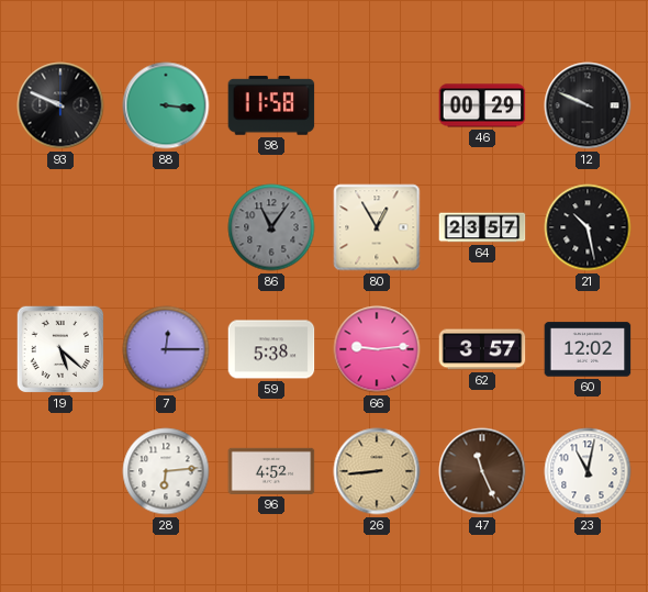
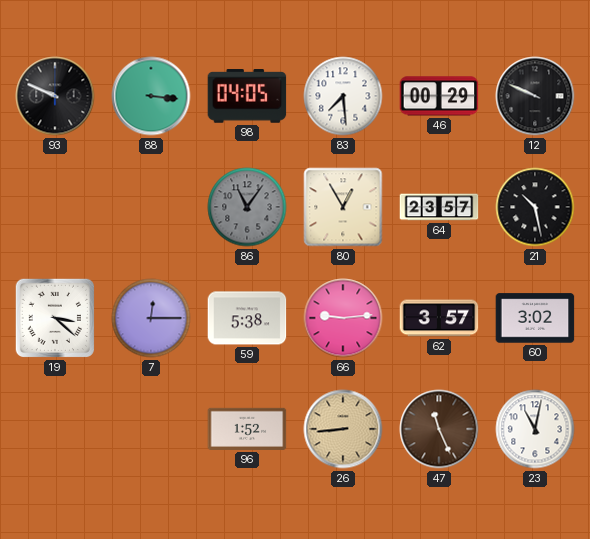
98: 11:58 -> 04:05 (247, 96)
83: none -> 7:29 (343, 96)
19: 5:22 -> 3:22 (55, 318)
60: 12:02 -> 3:02 (535, 318)
28: 6:14 -> none (166, 471)
96: 4:52 -> 1:52 (247, 429)
